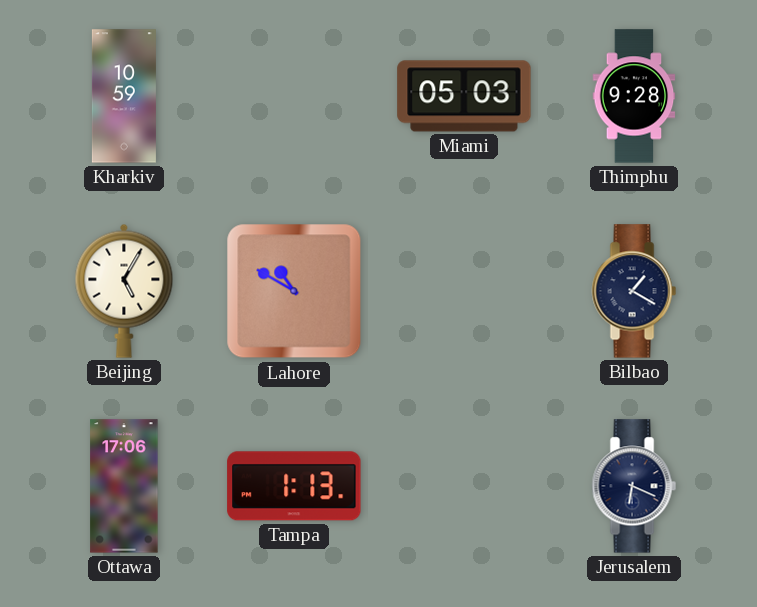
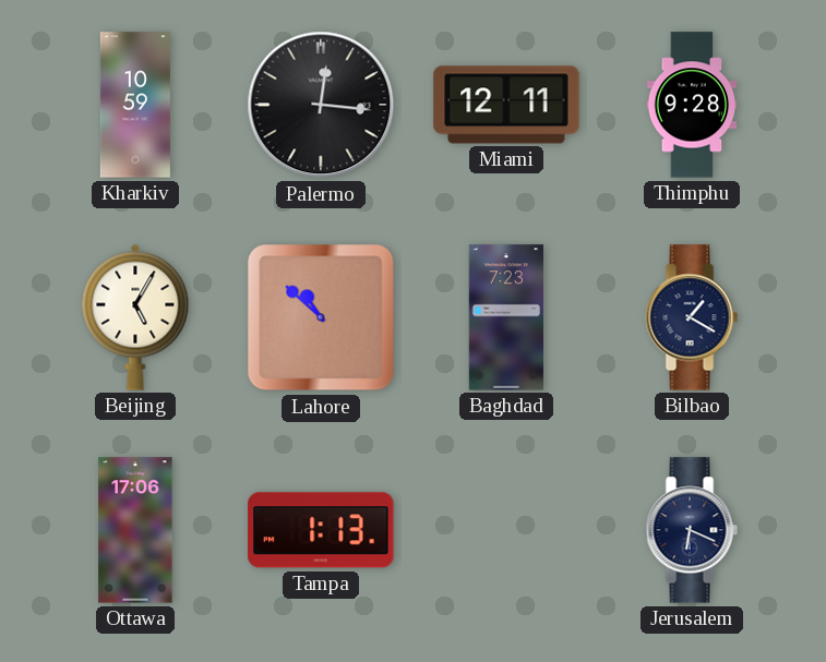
Palermo: none -> 12:16 (321, 105)
Miami: 05:03 -> 12:11 (506, 105)
Lahore: 10:50 -> 10:52 (321, 317)
Baghdad: none -> 7:23 (506, 317)
